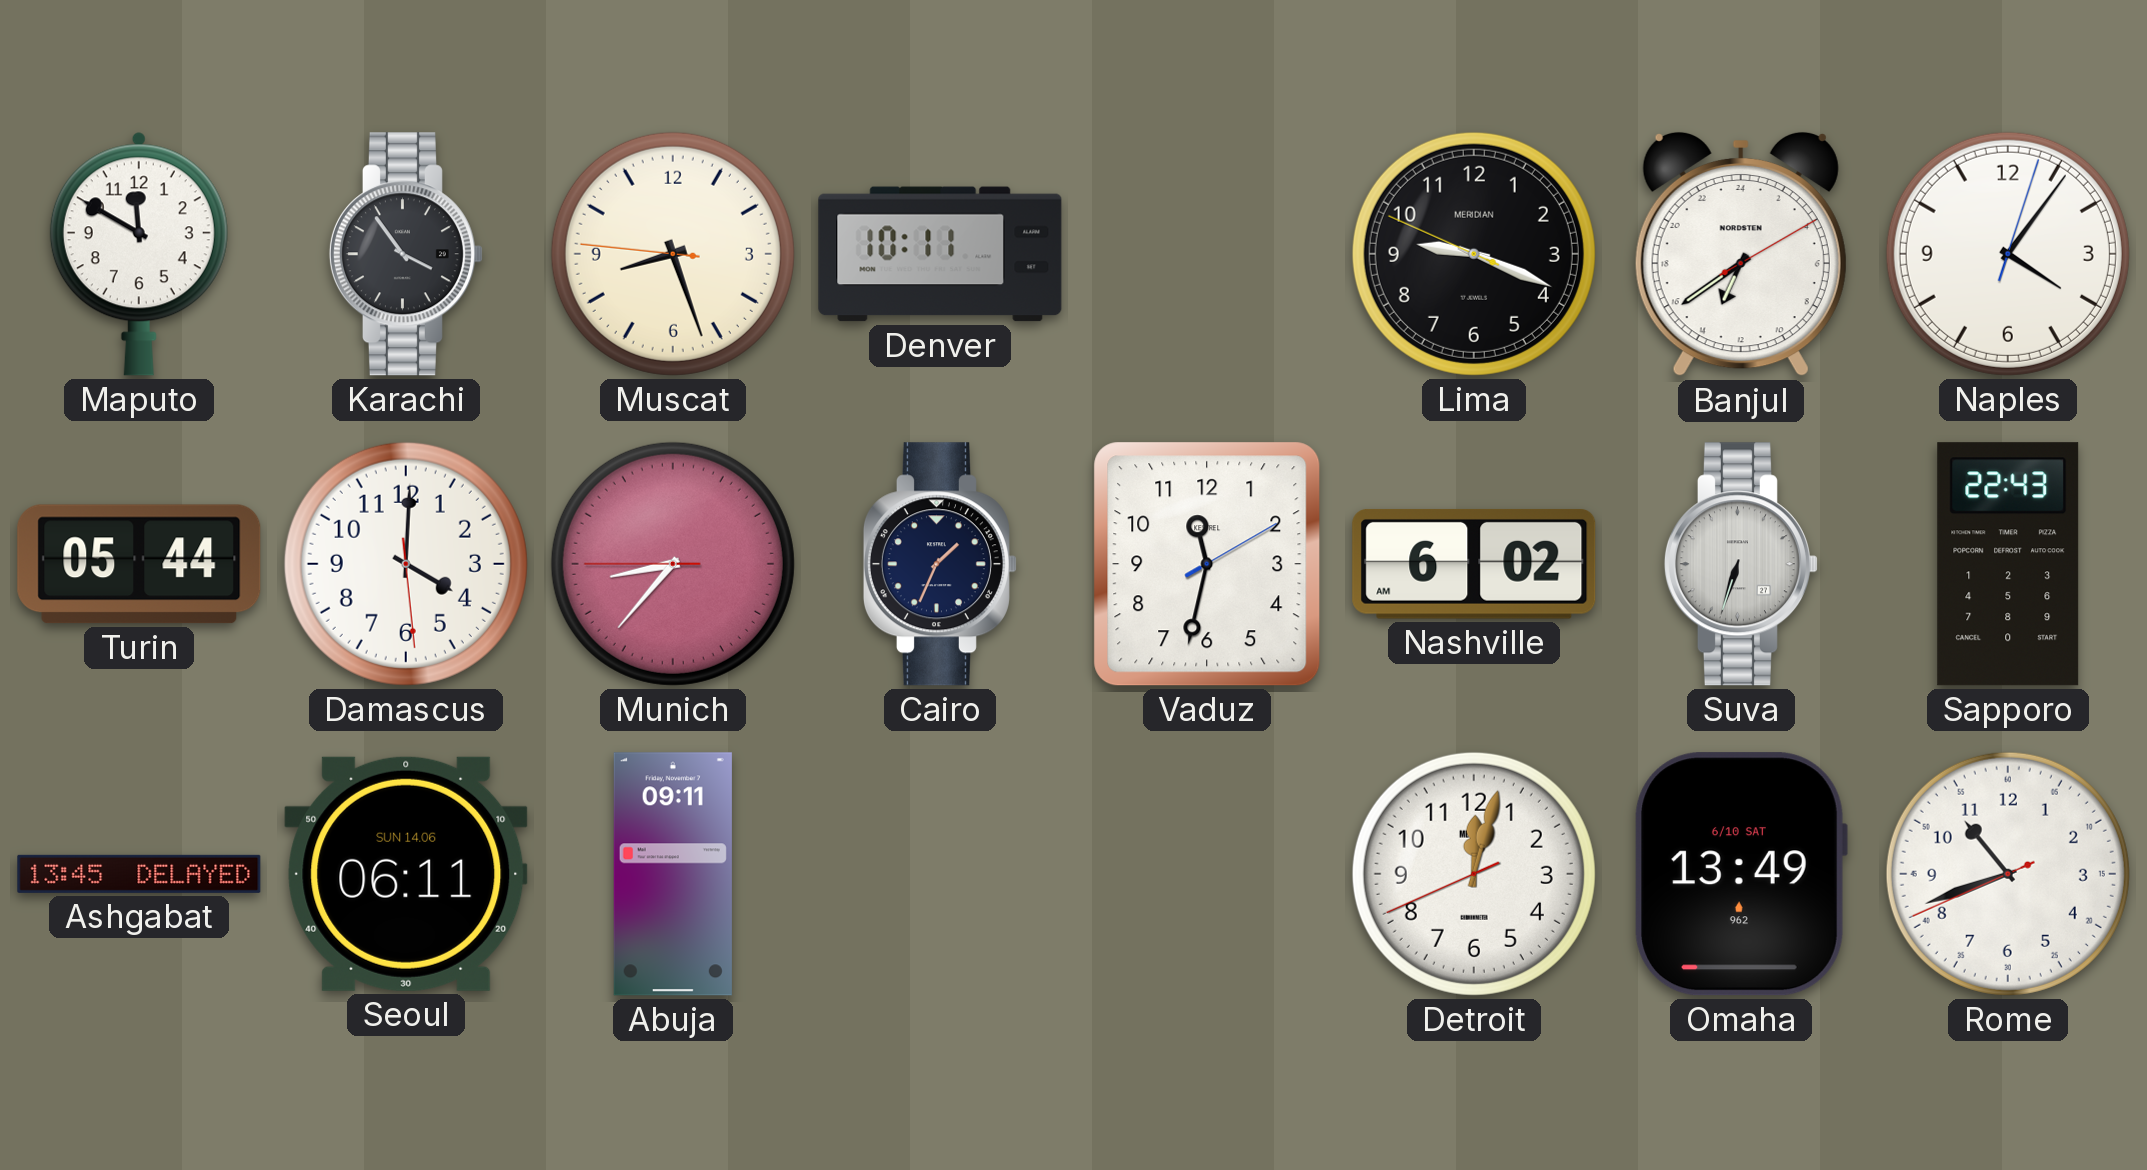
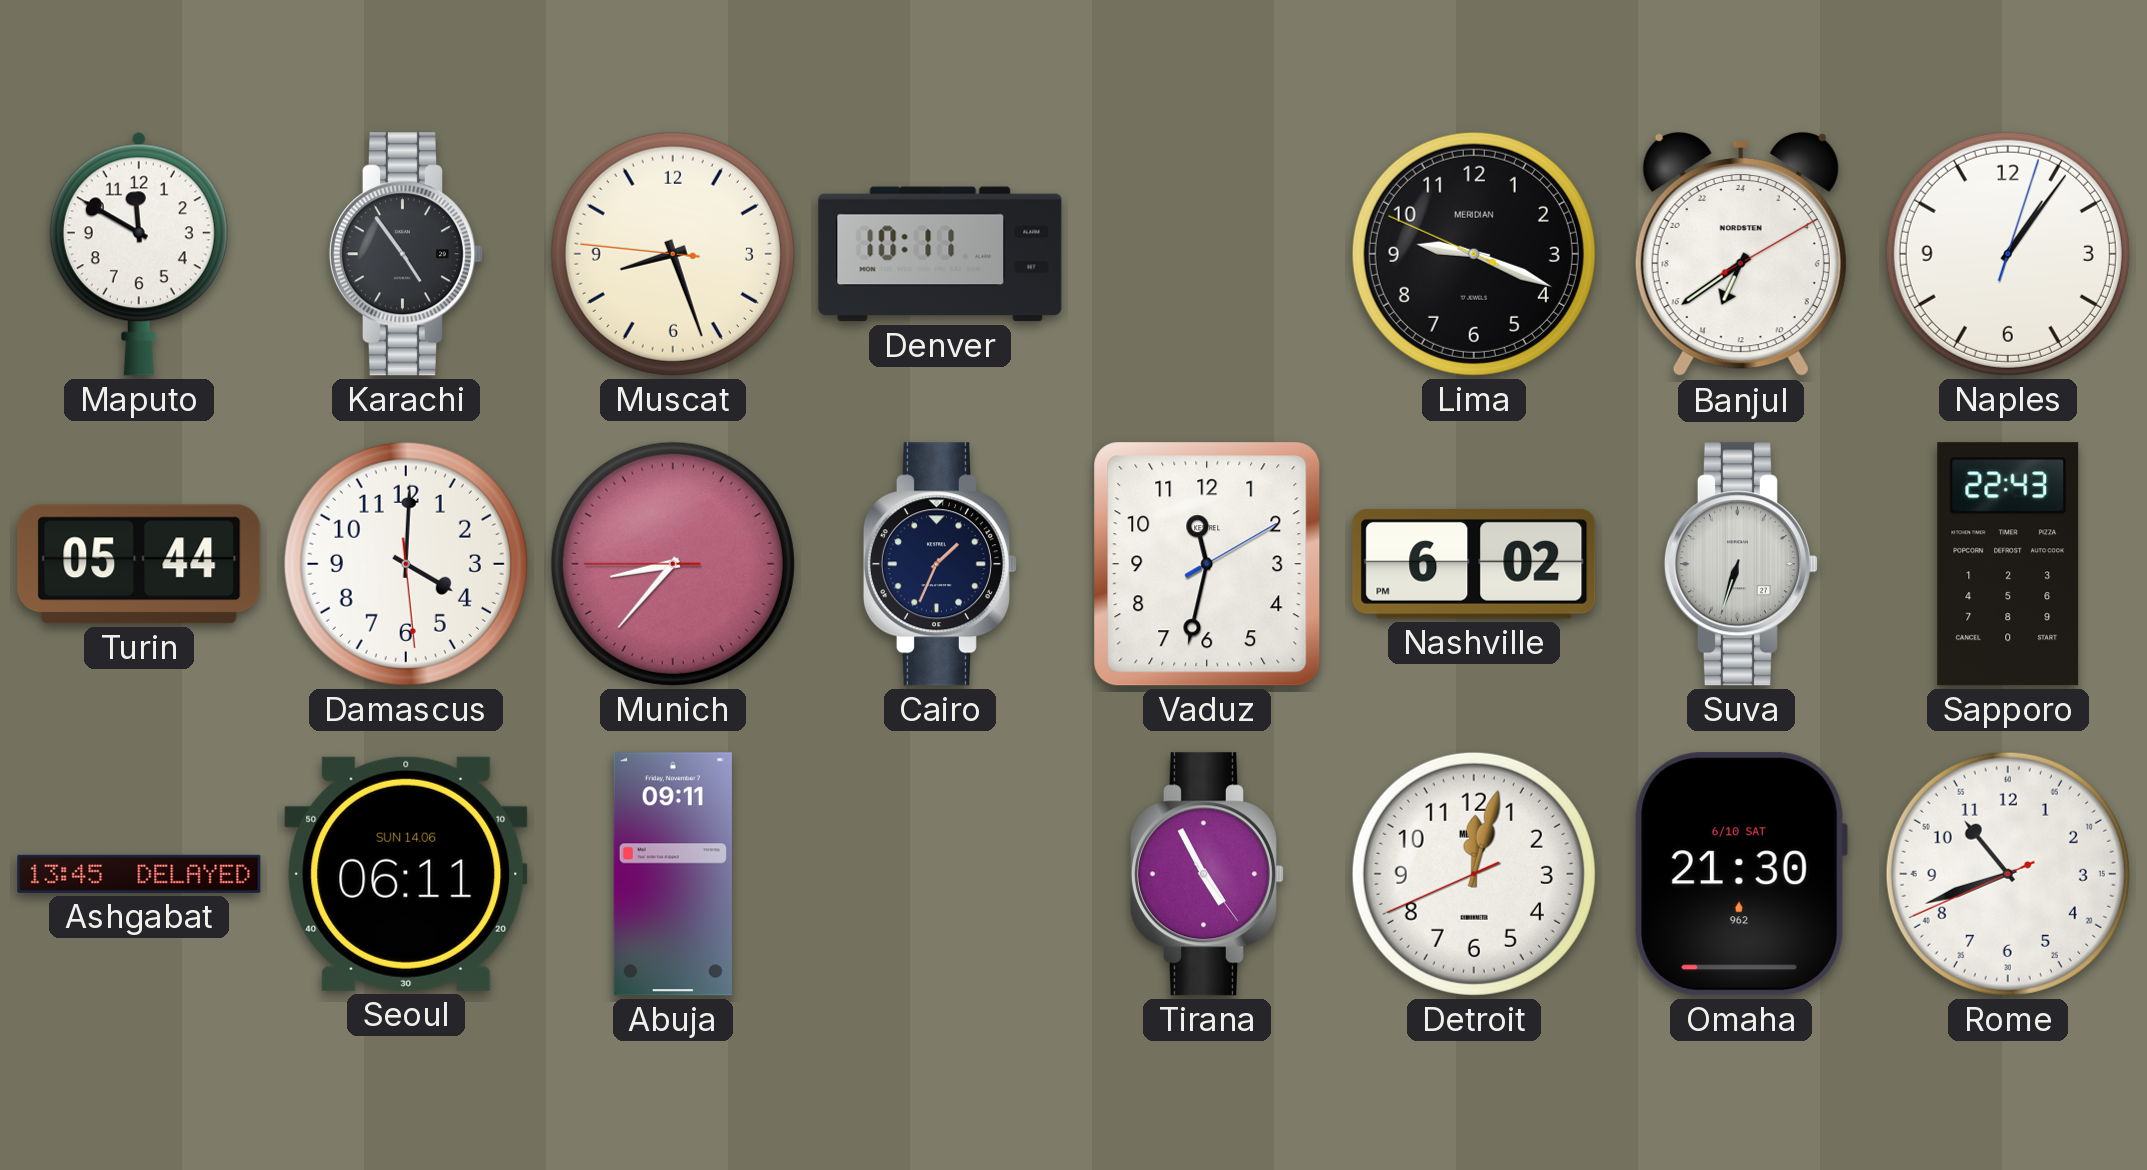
Karachi: 3:54 -> 4:54 (406, 254)
Naples: 4:06 -> 1:06 (2008, 254)
Nashville: 6:02 AM -> 6:02 PM (1474, 564)
Tirana: none -> 4:55 (1207, 874)
Omaha: 13:49 -> 21:30 (1741, 874)
